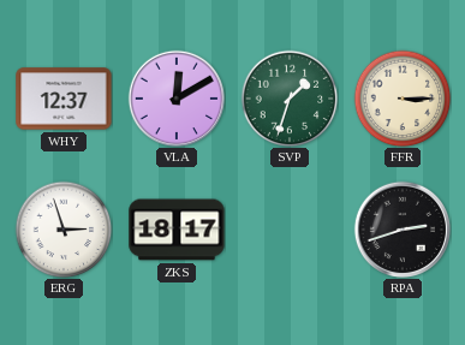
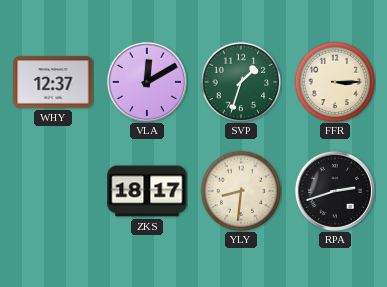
ERG: 2:57 -> none (64, 230)
YLY: none -> 8:31 (241, 191)
